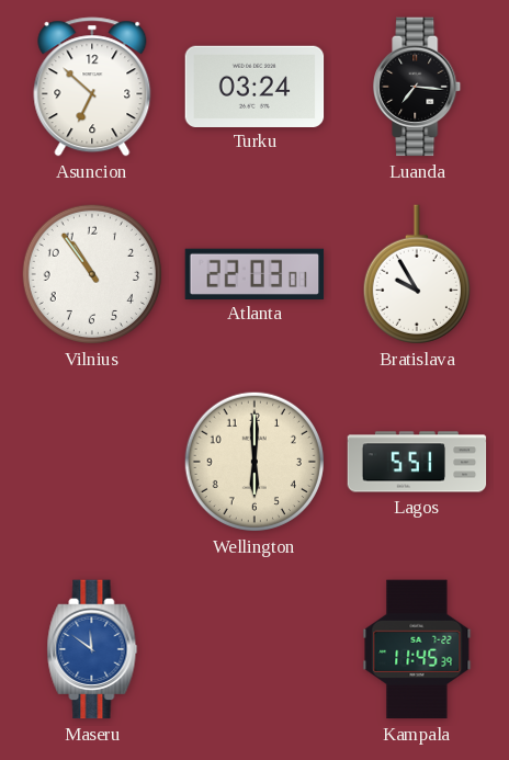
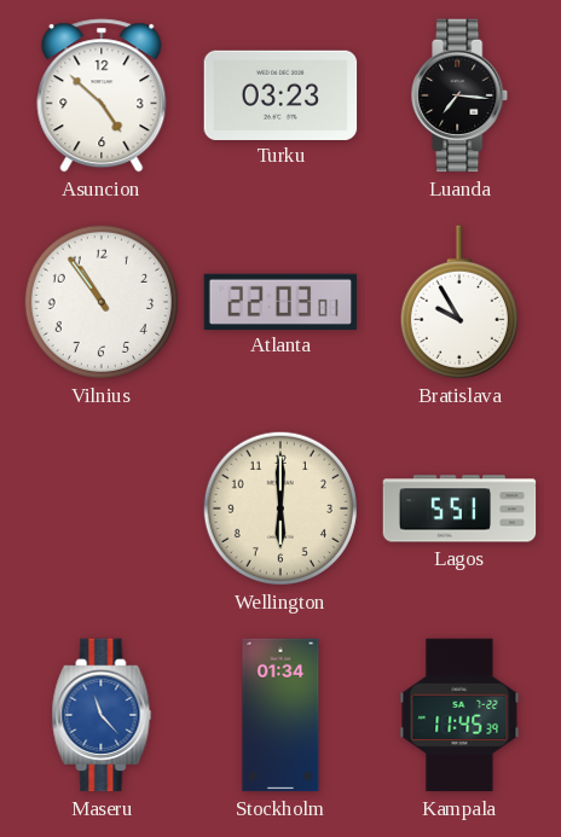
Asuncion: 6:52 -> 4:52 (102, 95)
Turku: 03:24 -> 03:23 (280, 94)
Maseru: 11:51 -> 11:23 (102, 715)
Stockholm: none -> 01:34 (280, 715)
